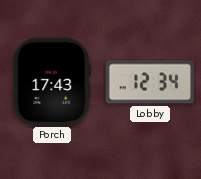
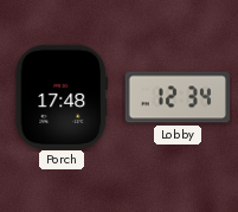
Porch: 17:43 -> 17:48 (62, 96)
